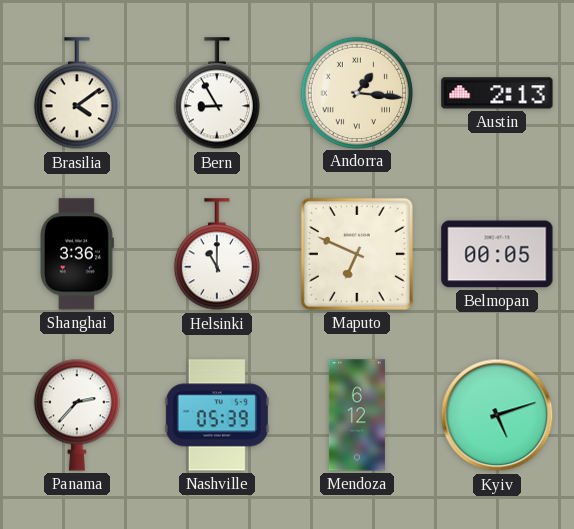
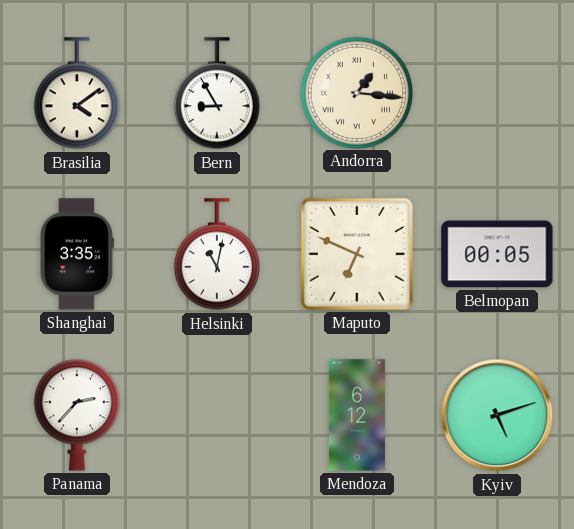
Austin: 2:13 -> none (497, 93)
Shanghai: 3:36 -> 3:35 (76, 254)
Helsinki: 11:00 -> 11:02 (217, 255)
Nashville: 05:39 -> none (217, 415)
